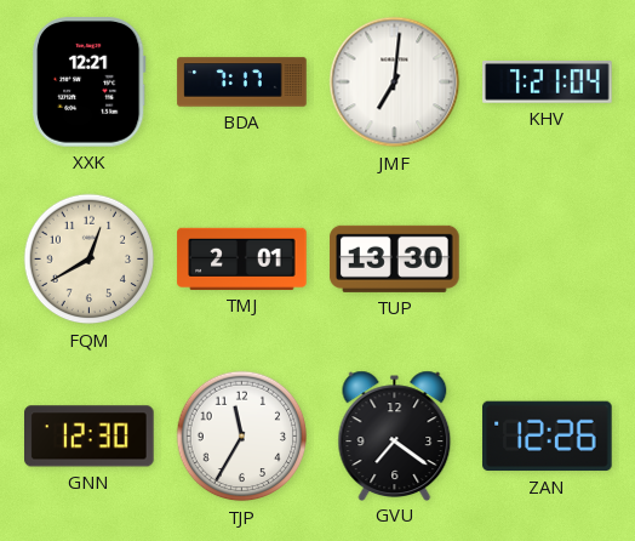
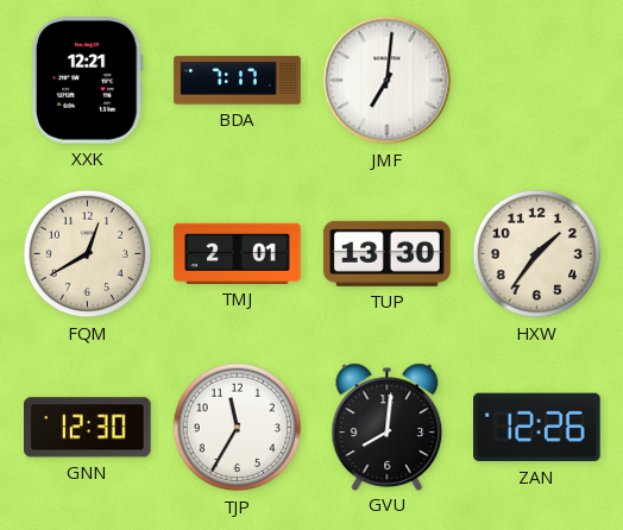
KHV: 7:21 -> none (548, 82)
HXW: none -> 1:36 (537, 254)
GVU: 7:21 -> 8:01 (388, 427)
